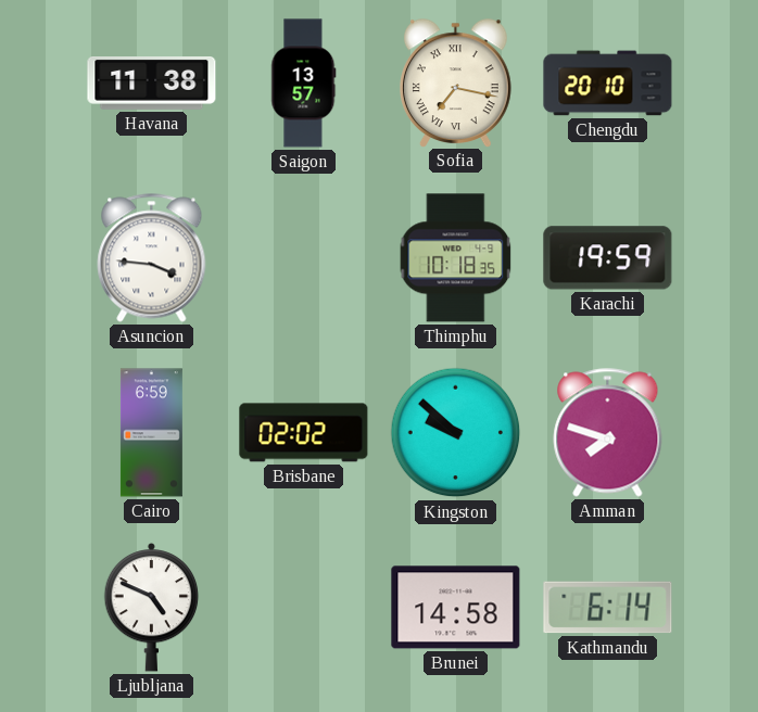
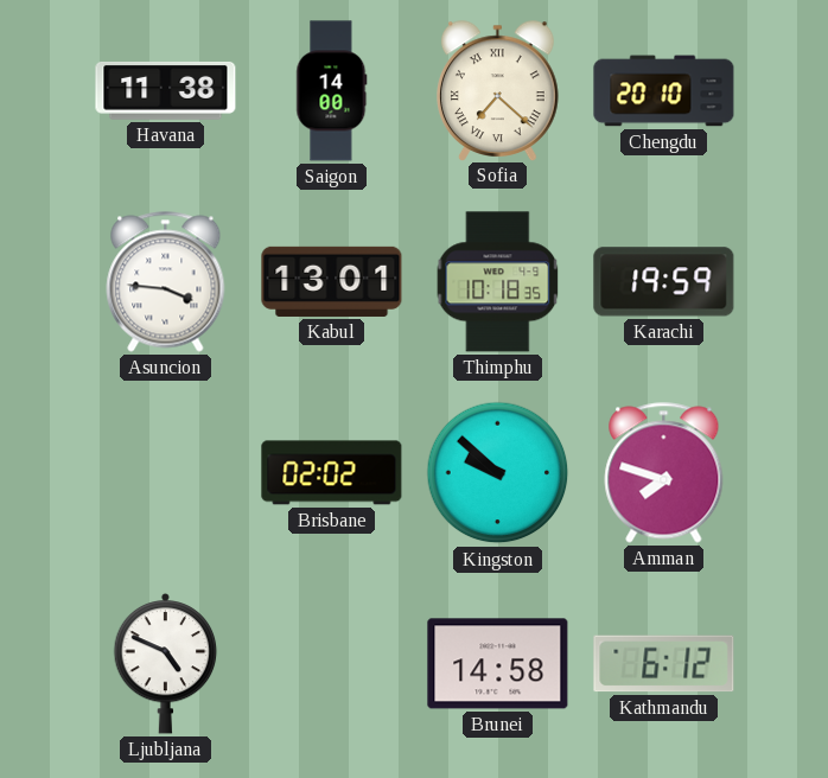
Saigon: 13:57 -> 14:00 (332, 91)
Sofia: 7:17 -> 7:22 (498, 90)
Kabul: none -> 13:01 (332, 281)
Cairo: 6:59 -> none (151, 433)
Kathmandu: 6:14 -> 6:12 (664, 664)
